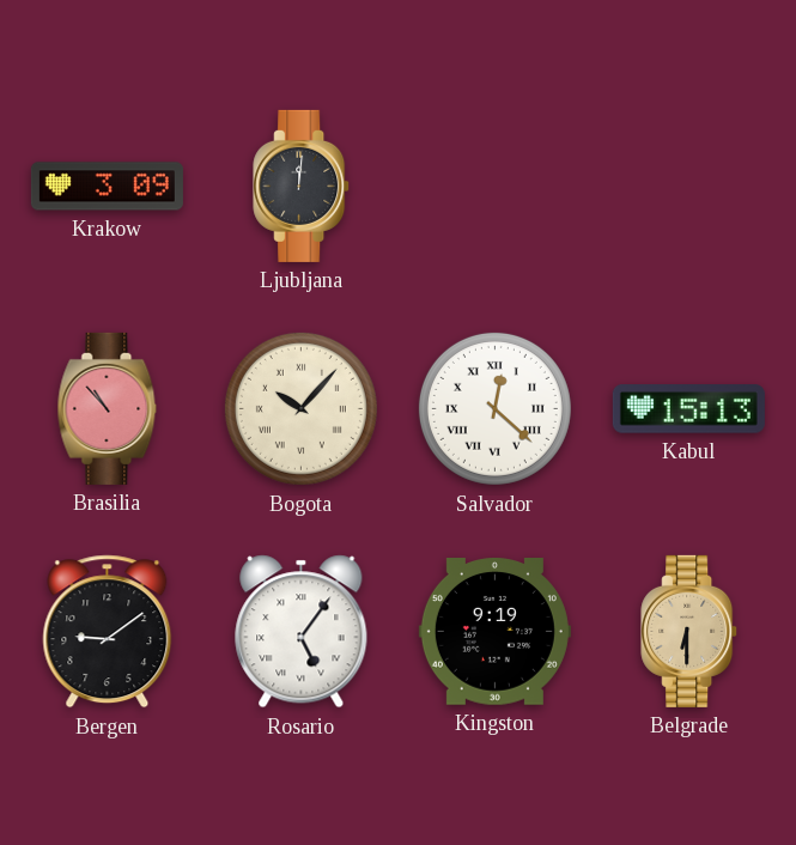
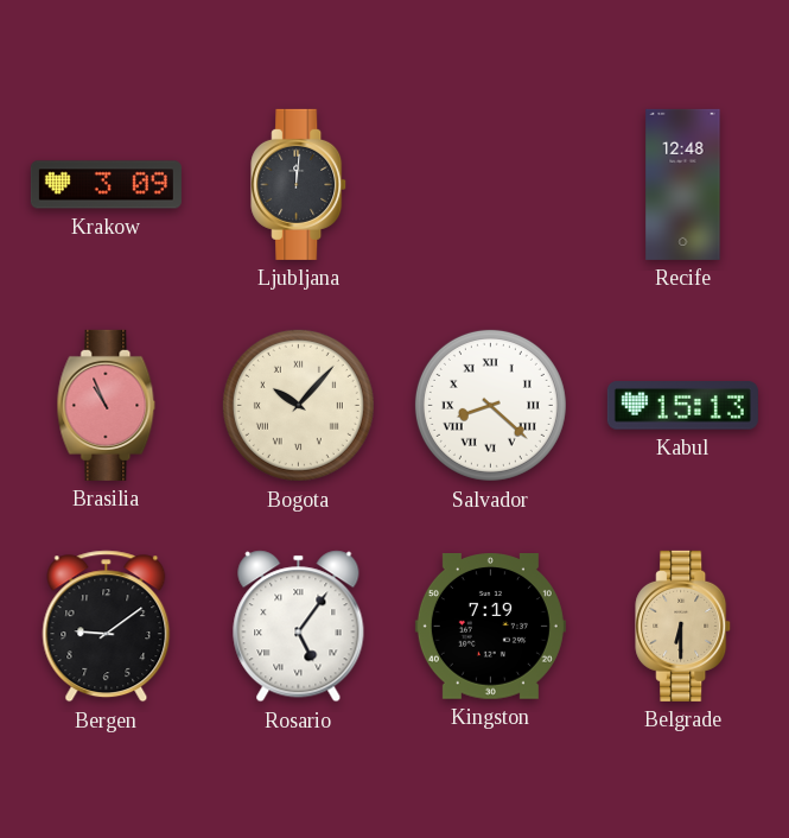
Recife: none -> 12:48 (683, 184)
Brasilia: 10:53 -> 10:56 (107, 405)
Salvador: 12:22 -> 8:22 (490, 405)
Kingston: 9:19 -> 7:19 (490, 627)
